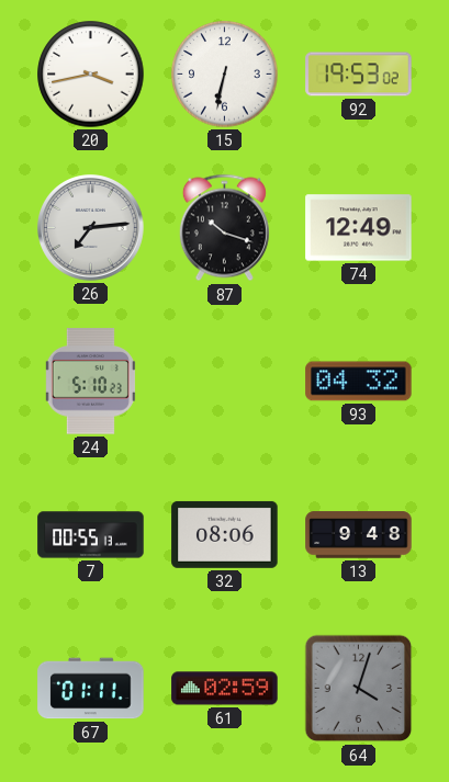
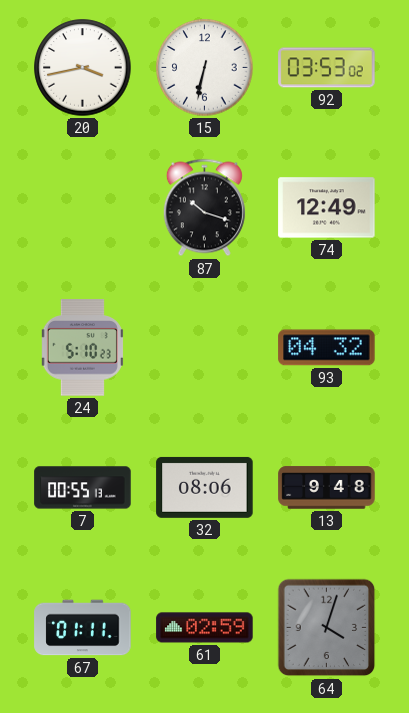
92: 19:53 -> 03:53 (327, 68)
26: 7:14 -> none (91, 228)
